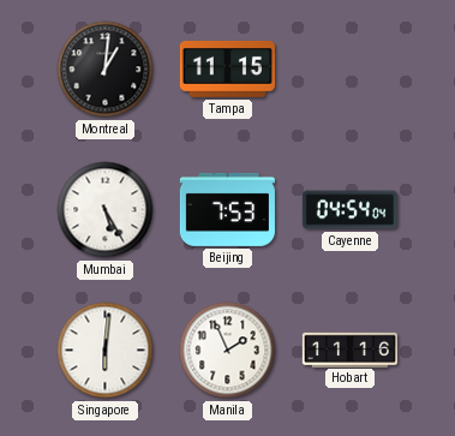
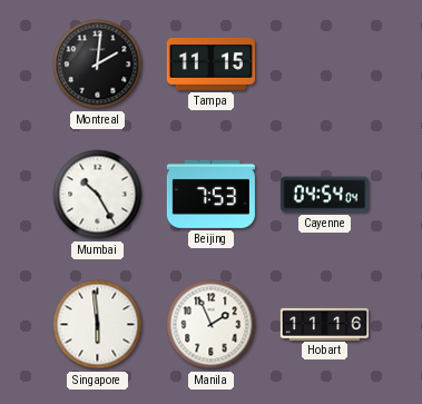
Montreal: 1:01 -> 2:01 (98, 65)
Mumbai: 5:25 -> 10:25 (98, 195)
Singapore: 6:01 -> 5:59 (98, 325)
